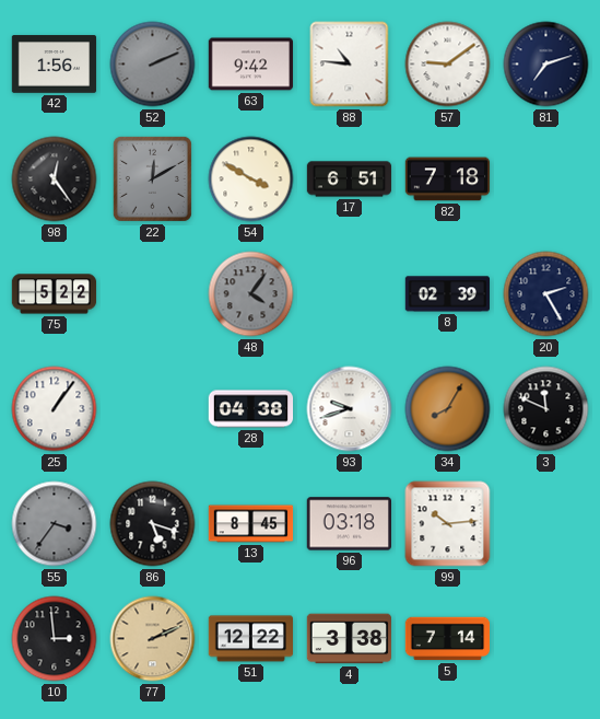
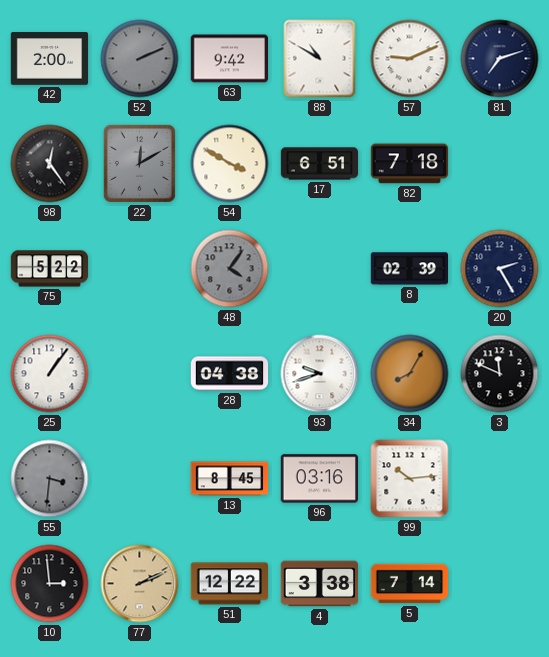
42: 1:56 -> 2:00 (50, 59)
88: 10:46 -> 10:50 (320, 59)
57: 9:09 -> 9:11 (410, 59)
55: 3:36 -> 3:31 (50, 479)
86: 5:18 -> none (153, 524)
96: 03:18 -> 03:16 (319, 479)
